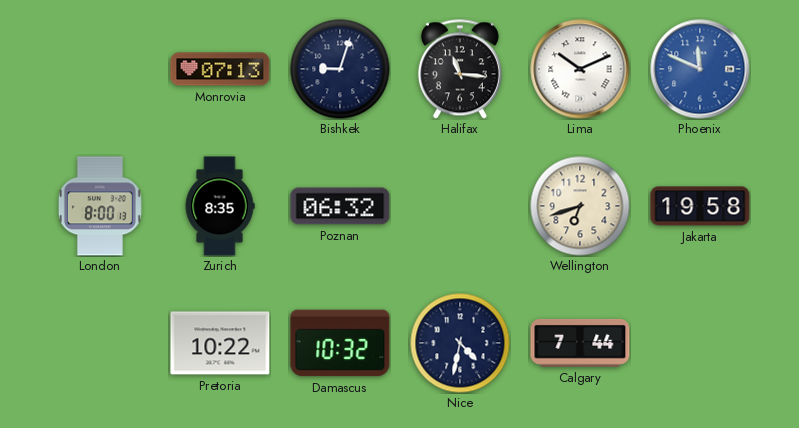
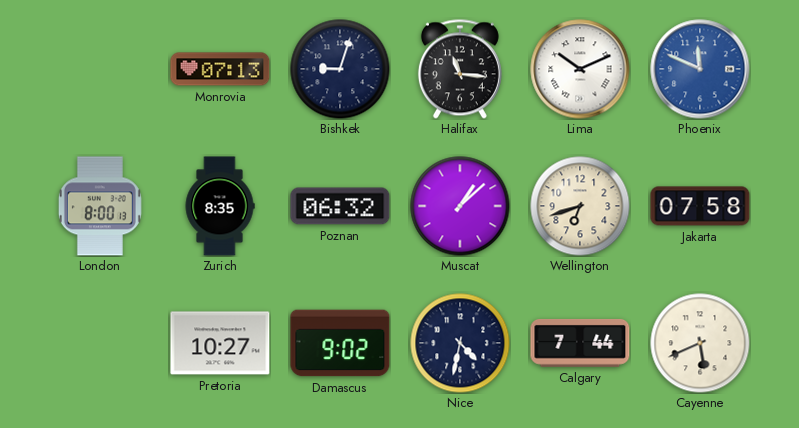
Muscat: none -> 1:08 (460, 206)
Jakarta: 19:58 -> 07:58 (700, 206)
Pretoria: 10:22 -> 10:27 (220, 343)
Damascus: 10:32 -> 9:02 (340, 343)
Cayenne: none -> 5:41 (700, 343)
